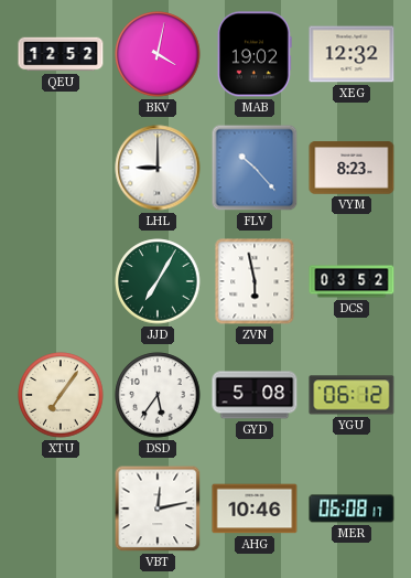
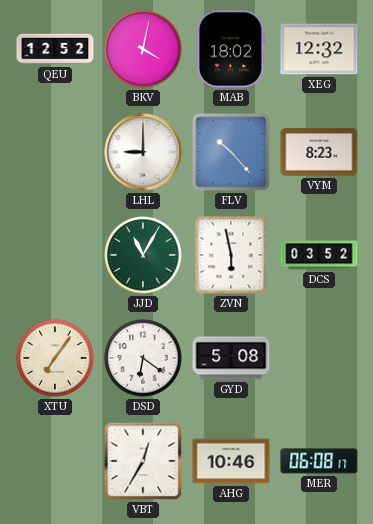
MAB: 19:02 -> 18:02 (231, 49)
JJD: 7:05 -> 11:05 (143, 255)
DSD: 5:36 -> 6:21 (143, 358)
YGU: 06:12 -> none (351, 395)
VBT: 12:13 -> 12:35 (143, 461)
